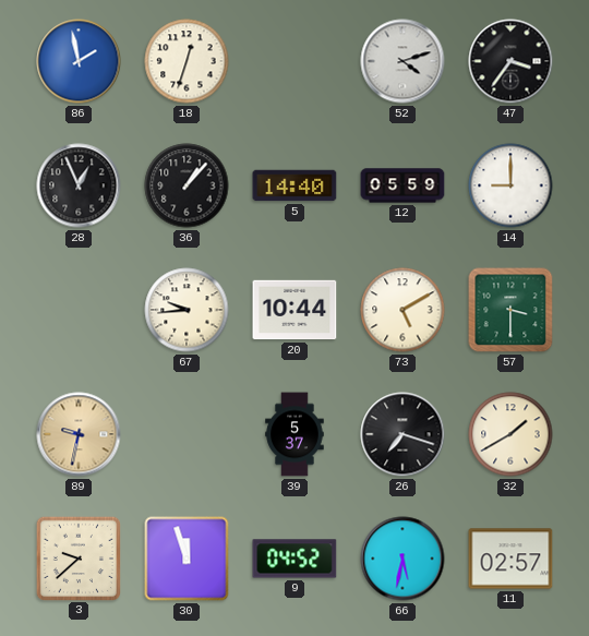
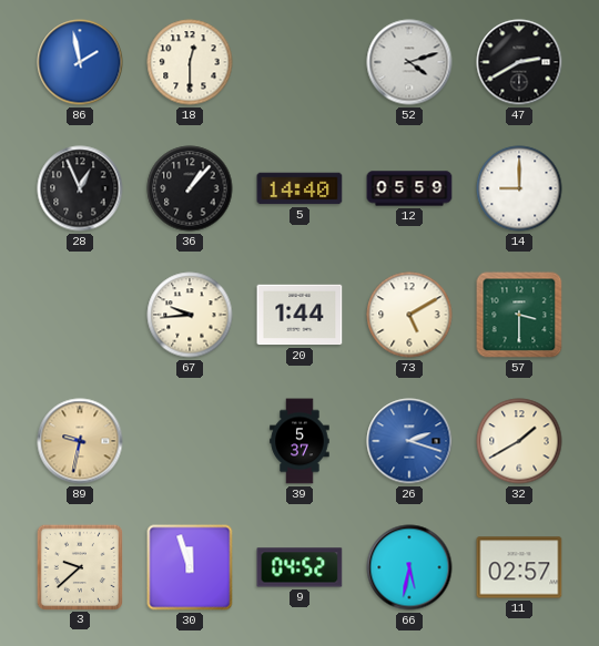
18: 12:33 -> 12:30 (190, 62)
47: 3:36 -> 2:40 (519, 62)
20: 10:44 -> 1:44 (299, 315)
26: 7:18 -> 2:18 (409, 441)
26 dial: black -> blue (409, 441)
